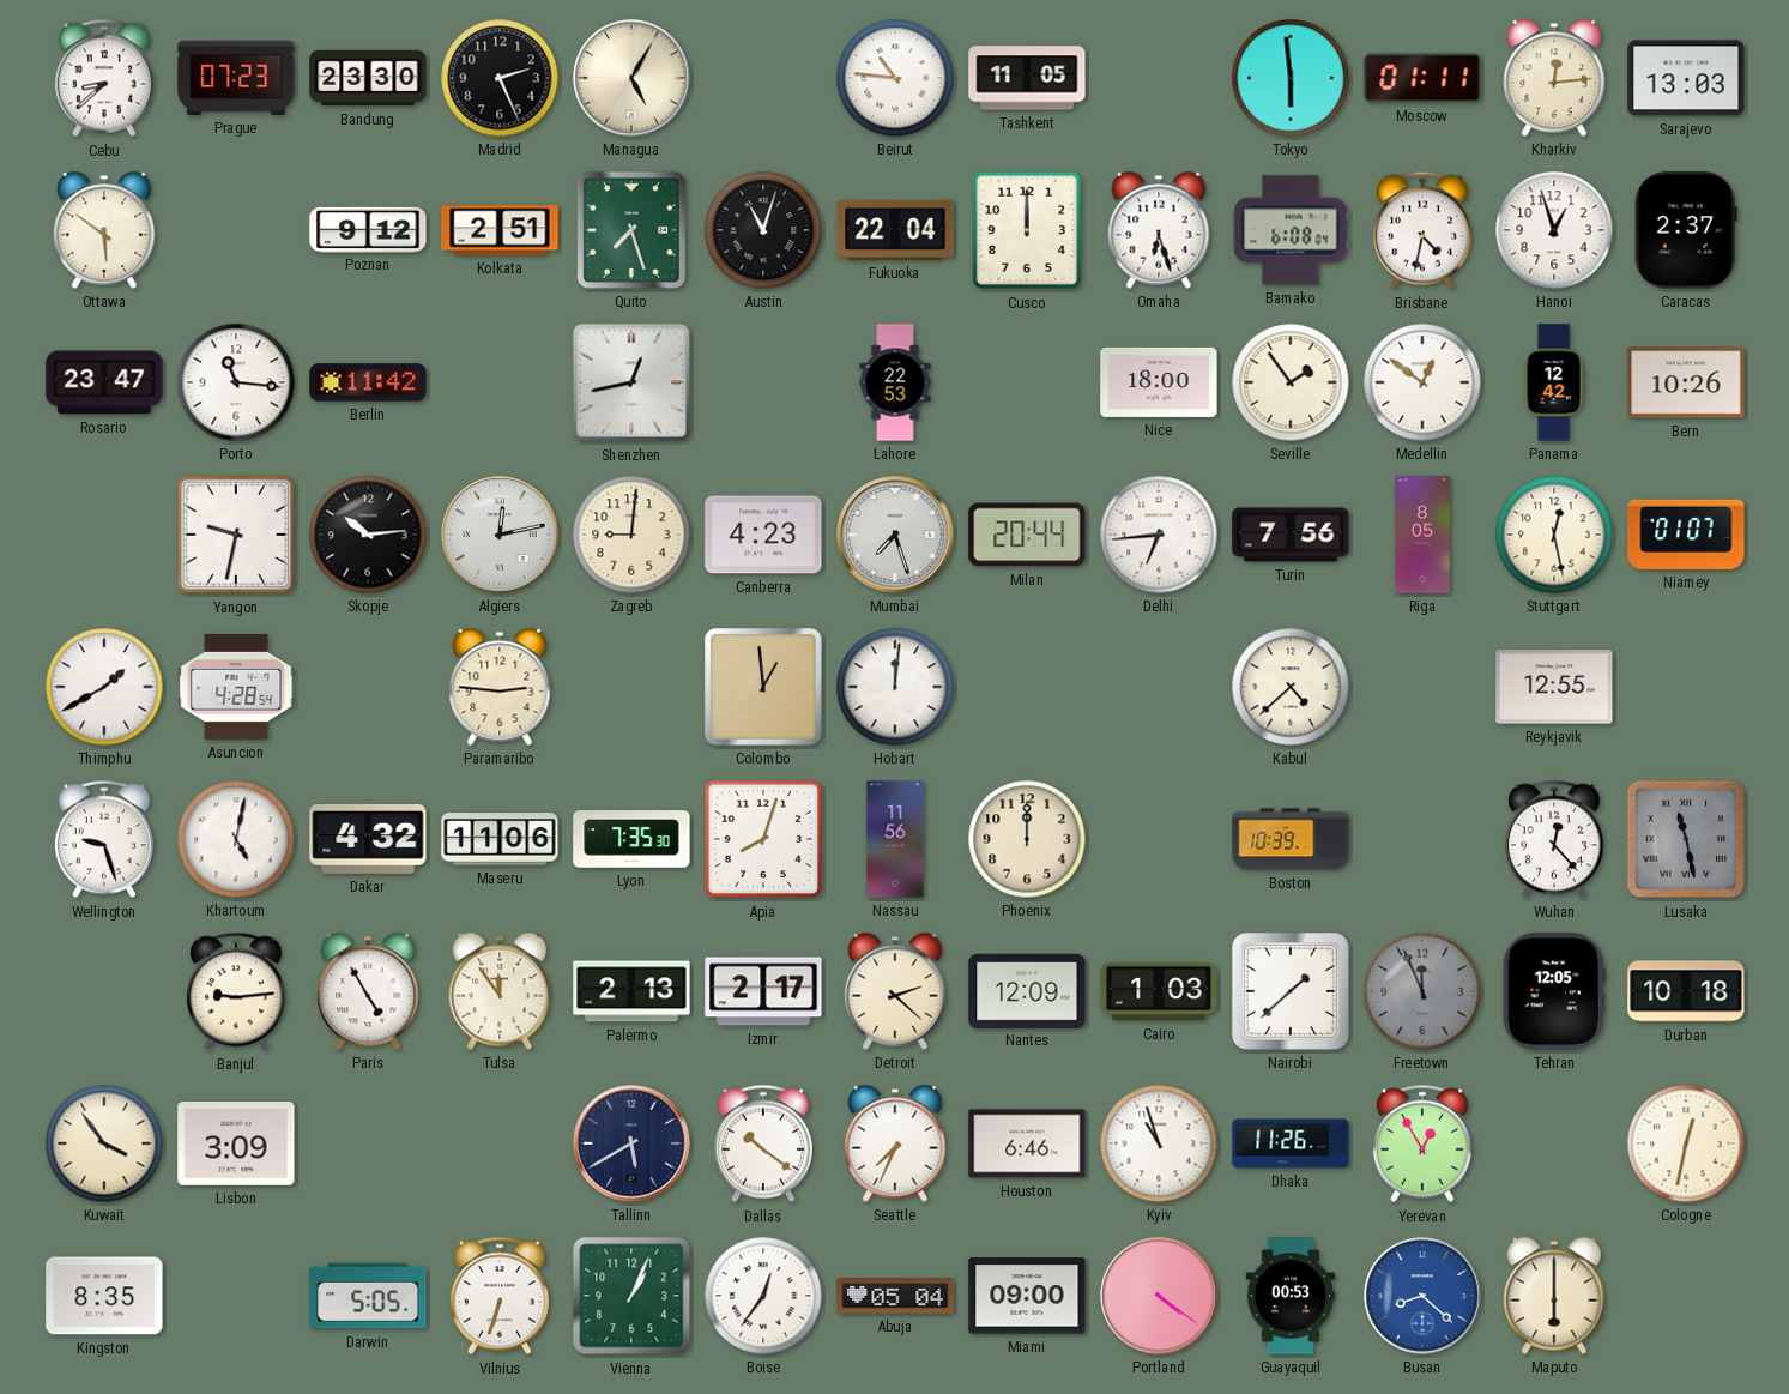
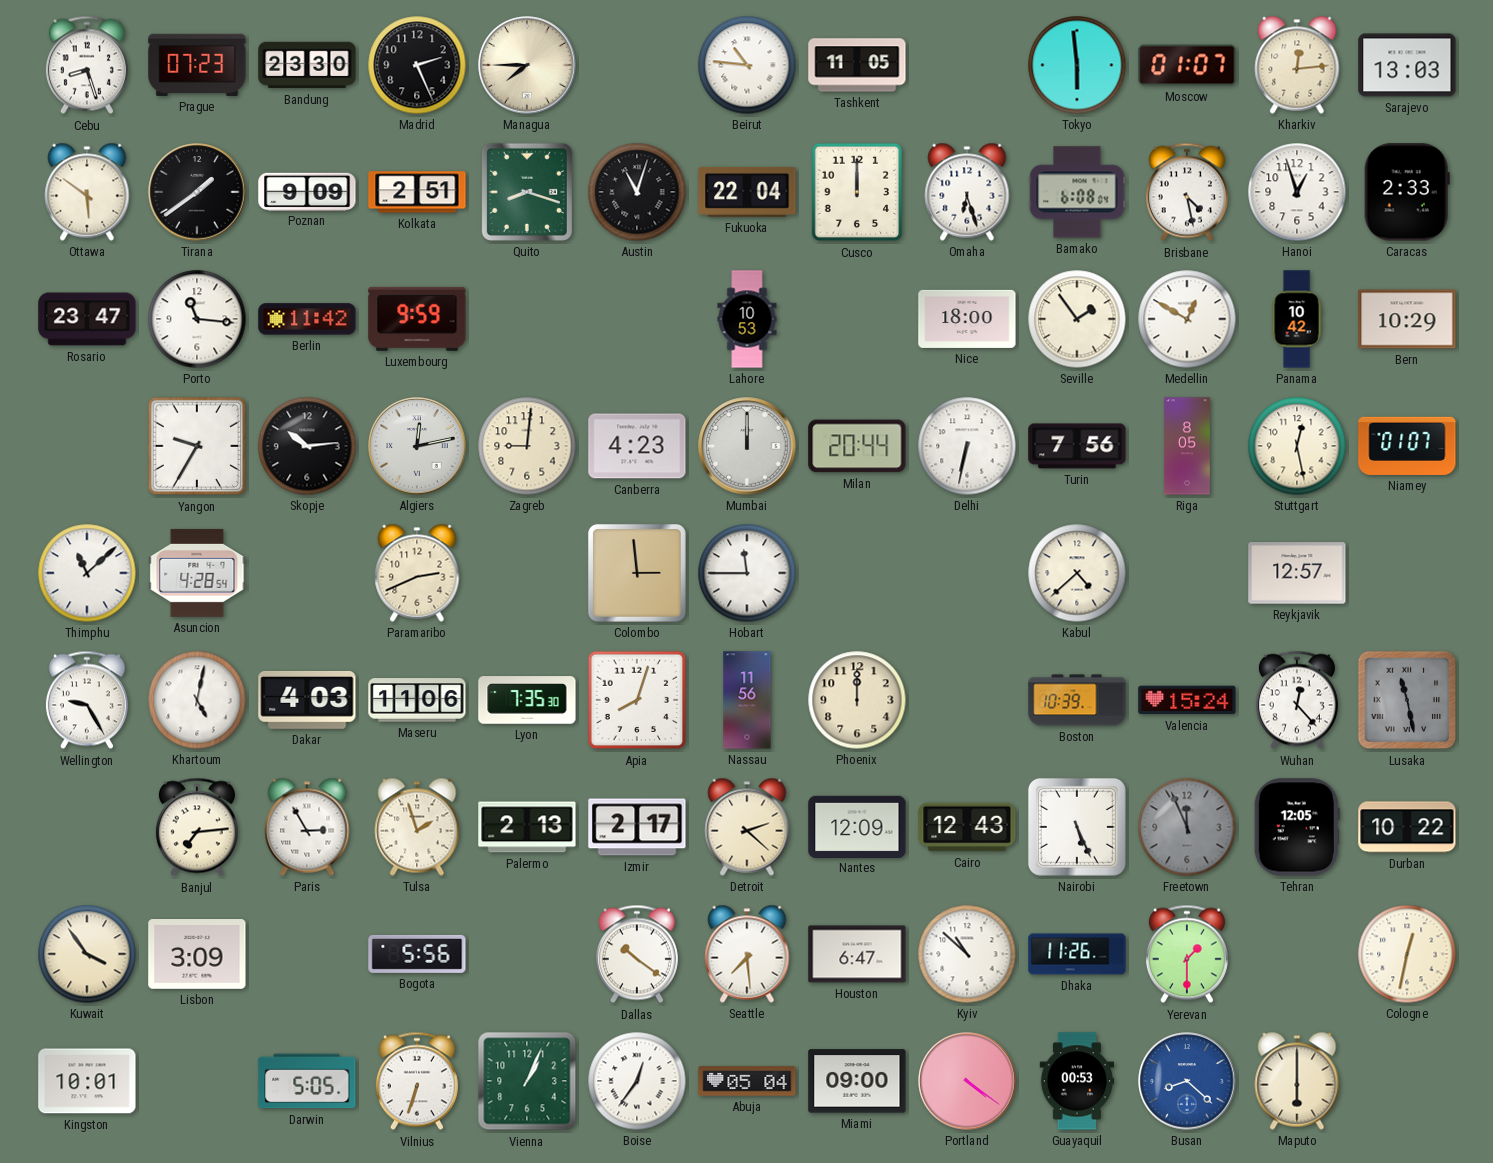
Cebu: 8:38 -> 8:27 (87, 65)
Managua: 5:05 -> 7:45 (527, 65)
Moscow: 01:11 -> 01:07 (1187, 65)
Tirana: none -> 1:39 (197, 192)
Poznan: 9:12 -> 9:09 (307, 191)
Quito: 7:27 -> 8:18 (527, 192)
Brisbane: 4:32 -> 4:28 (1187, 192)
Caracas: 2:37 -> 2:33 (1407, 192)
Luxembourg: none -> 9:59 (417, 319)
Shenzhen: 12:43 -> none (631, 382)
Lahore: 22:53 -> 10:53 (747, 319)
Medellin: 12:51 -> 12:50 (1187, 319)
Panama: 12:42 -> 10:42 (1297, 319)
Bern: 10:26 -> 10:29 (1407, 319)
Yangon: 9:32 -> 9:35 (197, 446)
Mumbai: 7:27 -> 12:00 (747, 446)
Delhi: 6:44 -> 6:32 (967, 446)
Thimphu: 1:40 -> 11:08 (87, 573)
Paramaribo: 2:46 -> 2:41 (417, 573)
Colombo: 12:59 -> 2:59 (637, 573)
Hobart: 12:01 -> 11:45 (747, 573)
Reykjavik: 12:55 -> 12:57 (1297, 573)
Wellington: 9:27 -> 9:25 (87, 700)
Dakar: 4:32 -> 4:03 (307, 700)
Valencia: none -> 15:24 (1187, 700)
Banjul: 9:14 -> 7:14 (197, 827)
Paris: 4:55 -> 2:55 (307, 827)
Tulsa: 11:54 -> 1:57 (417, 827)
Cairo: 1:03 -> 12:43 (967, 827)
Nairobi: 1:38 -> 5:26 (1077, 827)
Durban: 10:18 -> 10:22 (1407, 827)
Bogota: none -> 5:56 (417, 954)
Tallinn: 5:40 -> none (631, 1143)
Seattle: 7:34 -> 7:29 (747, 954)
Houston: 6:46 -> 6:47 (857, 954)
Kyiv: 10:57 -> 10:52 (967, 954)
Yerevan: 12:55 -> 1:30 (1187, 954)
Kingston: 8:35 -> 10:01 (87, 1081)
